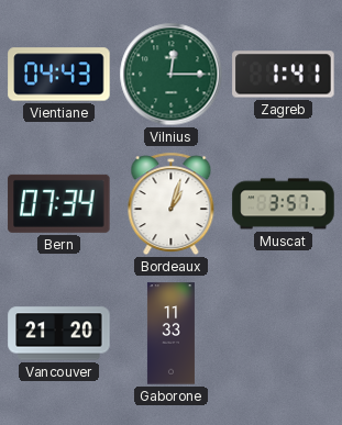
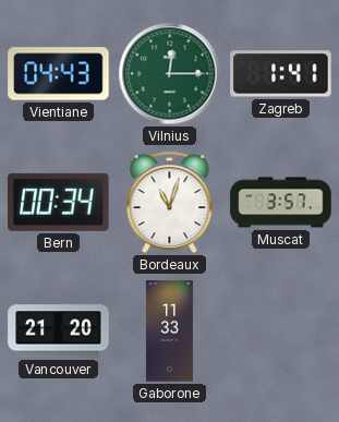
Bern: 07:34 -> 00:34 (59, 202)
Bordeaux: 1:03 -> 11:03 (170, 203)
